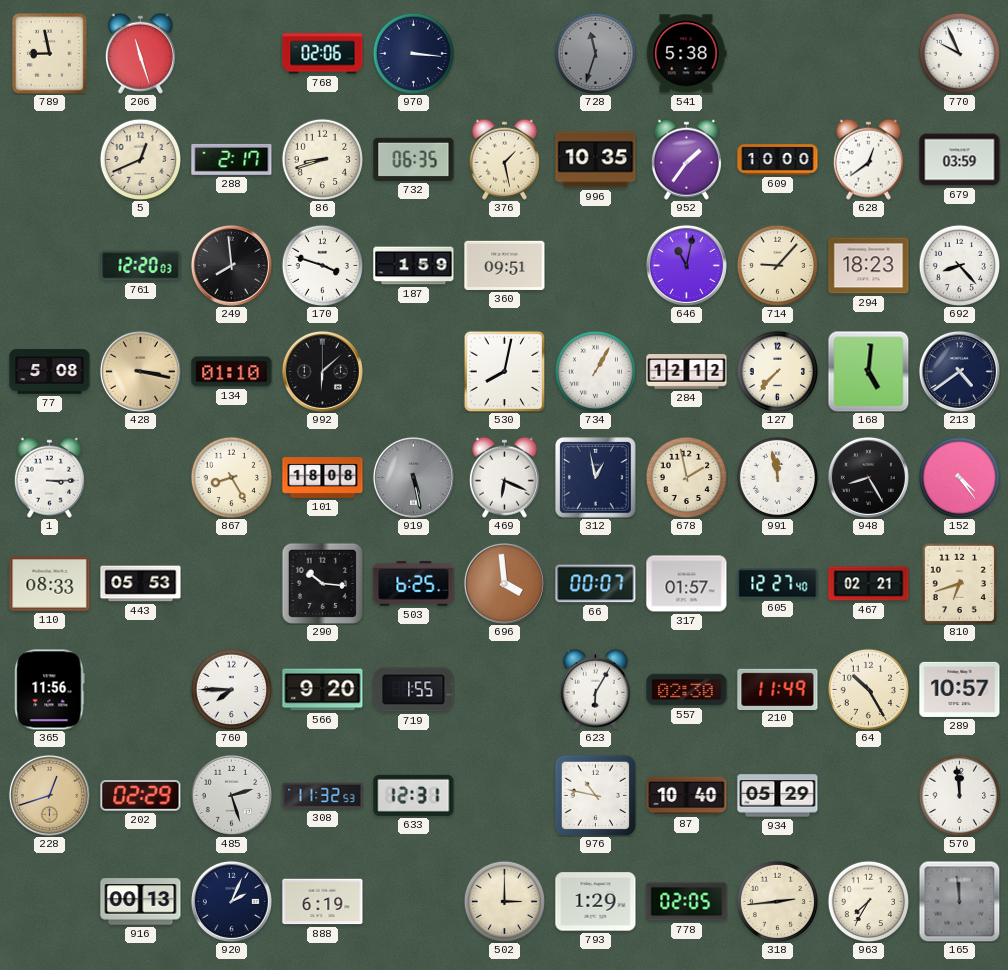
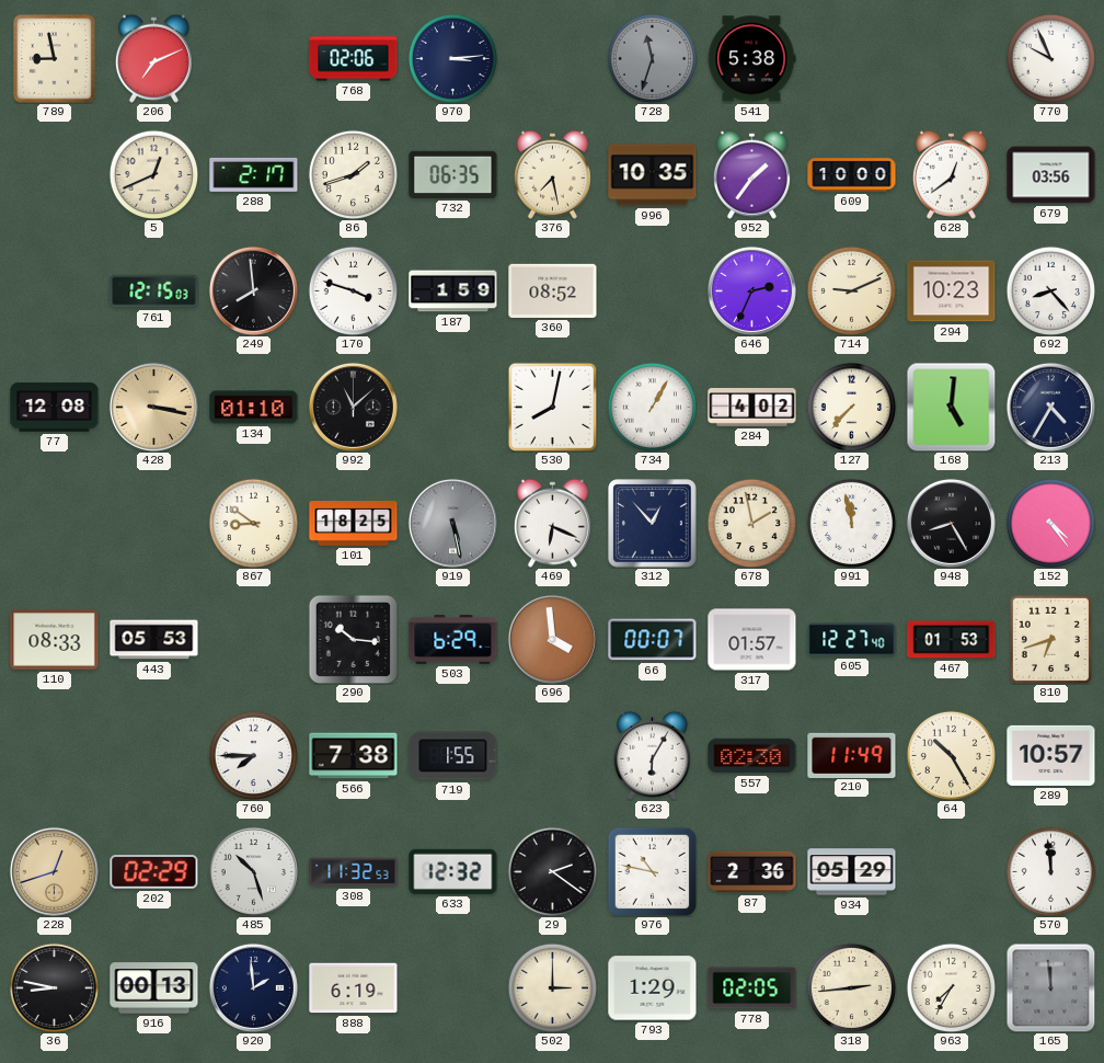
206: 11:27 -> 7:11 (153, 58)
970: 3:16 -> 3:14 (452, 58)
86: 8:42 -> 1:42 (353, 174)
376: 1:28 -> 7:28 (552, 174)
679: 03:59 -> 03:56 (1051, 175)
761: 12:20 -> 12:15 (154, 292)
360: 09:51 -> 08:52 (553, 290)
646: 11:02 -> 2:34 (751, 290)
714: 9:07 -> 9:11 (851, 290)
294: 18:23 -> 10:23 (952, 292)
77: 5:08 -> 12:08 (55, 408)
992: 6:08 -> 11:08 (353, 407)
284: 12:12 -> 4:02 (752, 408)
213: 4:39 -> 4:35 (1050, 407)
1: 3:15 -> none (49, 477)
867: 8:25 -> 8:51 (253, 523)
101: 18:08 -> 18:25 (354, 524)
312: 12:58 -> 12:53 (653, 524)
503: 6:25 -> 6:29 (453, 639)
467: 02:21 -> 01:53 (952, 640)
365: 11:56 -> none (50, 690)
566: 9:20 -> 7:38 (354, 756)
485: 2:27 -> 10:27 (253, 871)
633: 12:31 -> 12:32 (453, 871)
29: none -> 2:21 (552, 871)
87: 10:40 -> 2:36 (752, 872)
36: none -> 8:47 (54, 987)
920: 2:04 -> 1:59 (253, 987)
